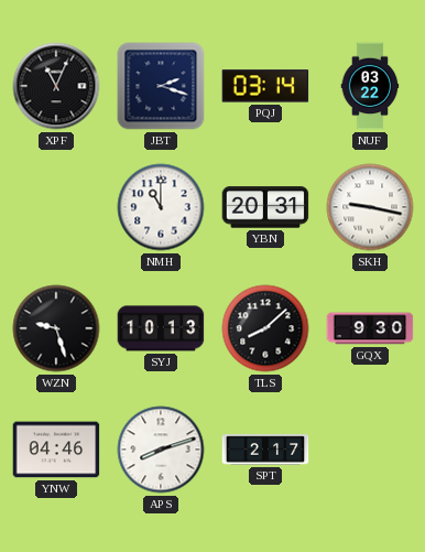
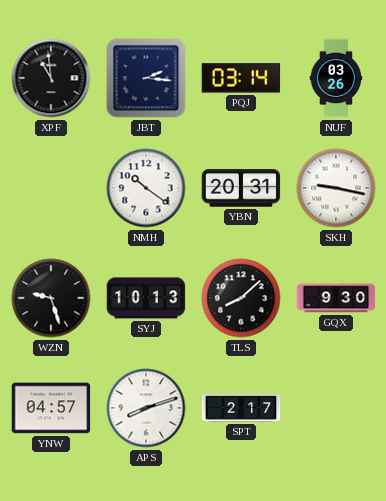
XPF: 11:04 -> 10:59 (51, 78)
JBT: 2:18 -> 2:16 (146, 78)
NUF: 03:22 -> 03:26 (336, 78)
NMH: 11:00 -> 10:21 (146, 188)
YNW: 04:46 -> 04:57 (51, 408)
